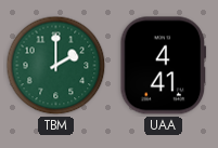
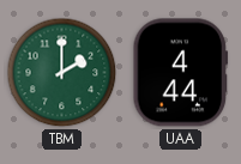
UAA: 4:41 -> 4:44 (181, 73)
